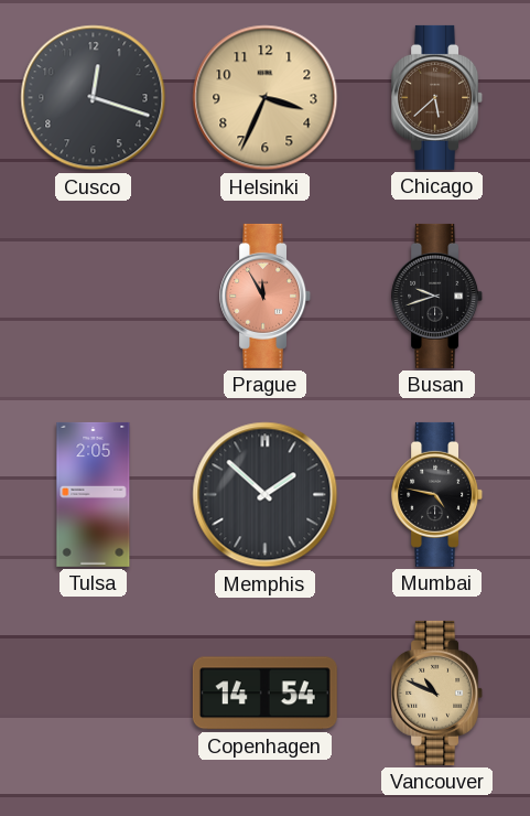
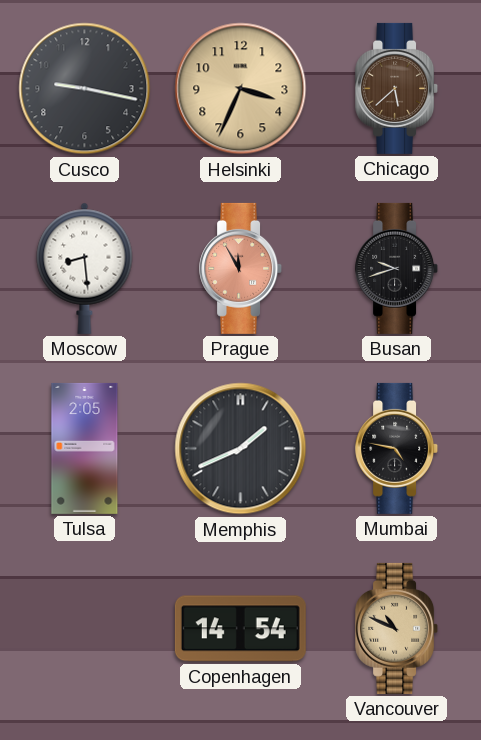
Cusco: 12:18 -> 9:17 (85, 89)
Moscow: none -> 8:29 (85, 268)
Memphis: 1:52 -> 1:41 (241, 449)
